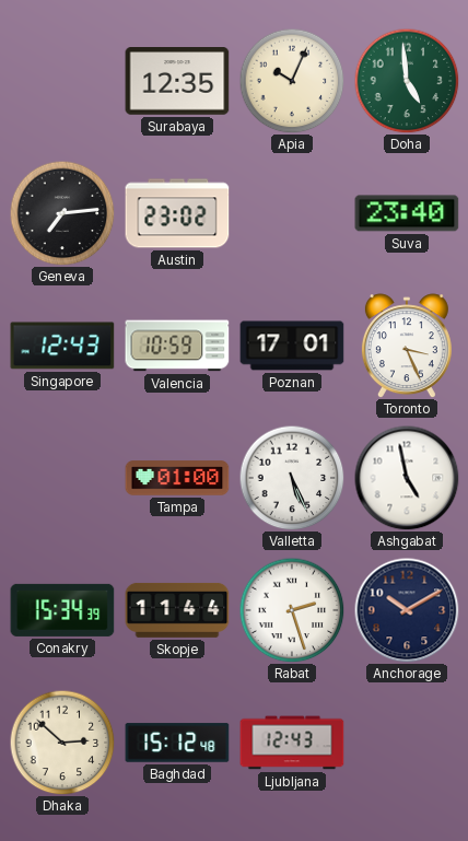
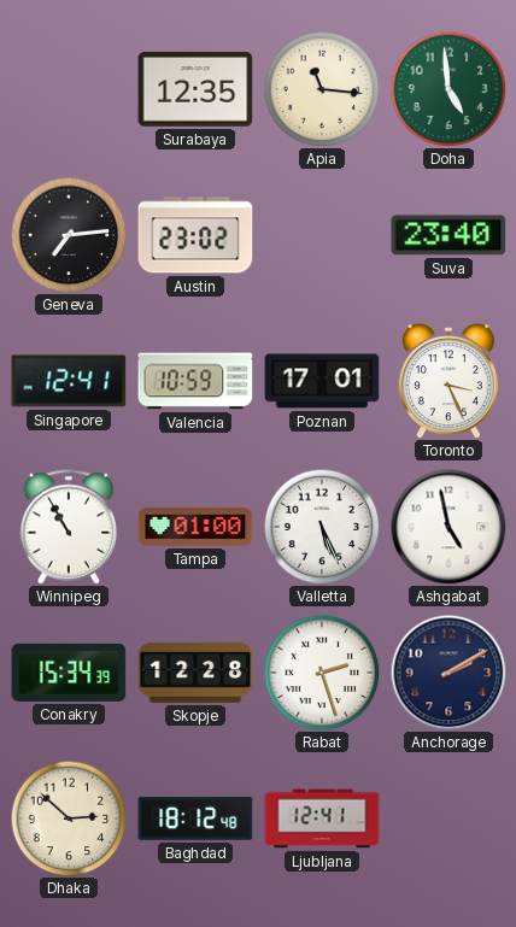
Apia: 10:04 -> 11:16 (322, 89)
Singapore: 12:43 -> 12:41 (69, 381)
Winnipeg: none -> 10:55 (69, 527)
Skopje: 11:44 -> 12:28 (195, 673)
Anchorage: 10:10 -> 2:10 (448, 673)
Baghdad: 15:12 -> 18:12 (195, 819)
Ljubljana: 12:43 -> 12:41 (322, 819)
